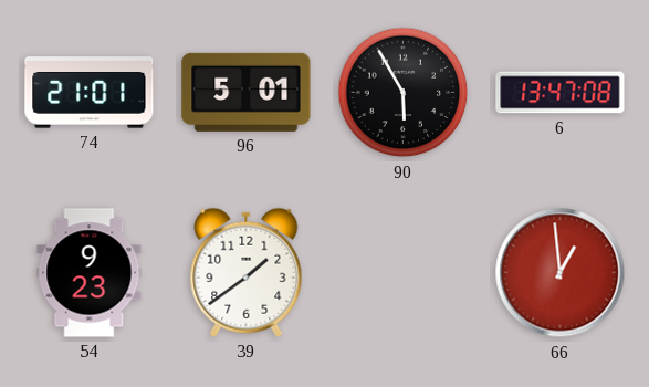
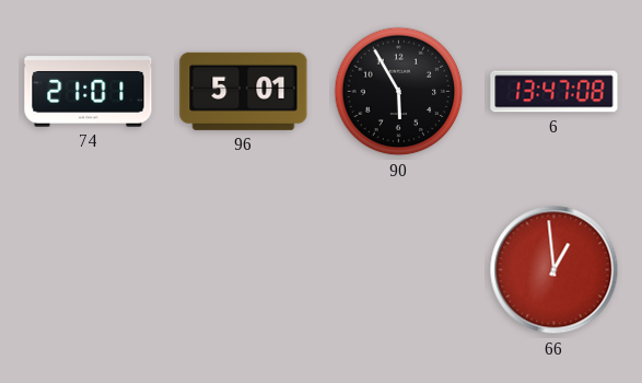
54: 9:23 -> none (90, 273)
39: 1:39 -> none (247, 272)
